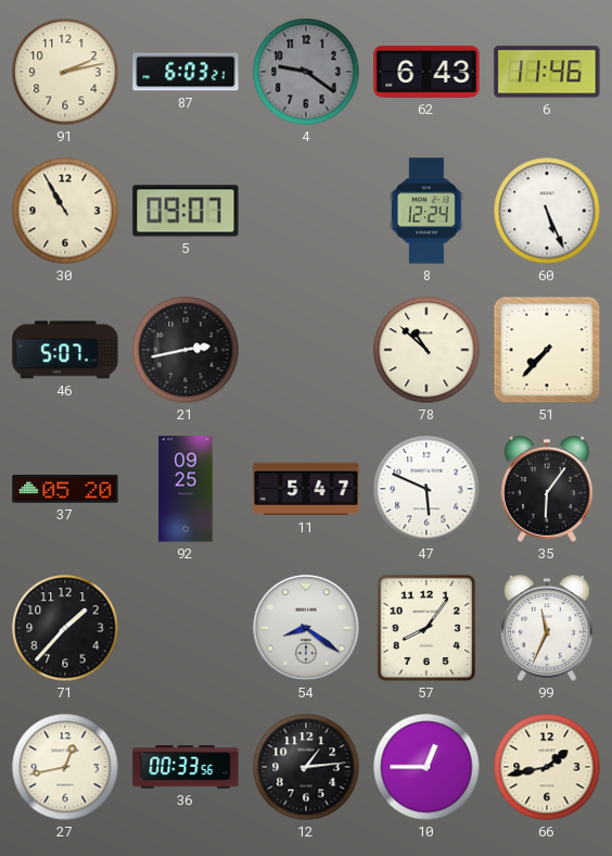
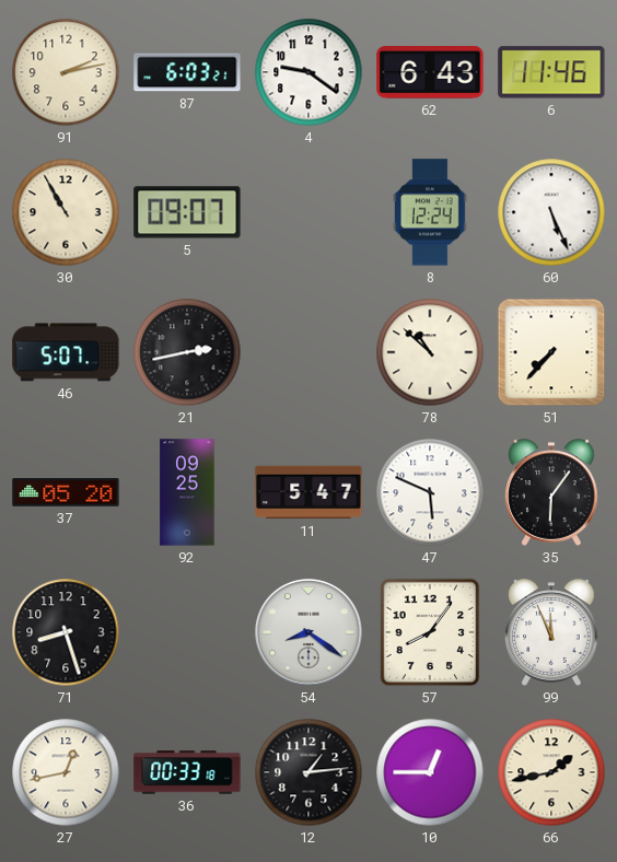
4 dial: grey -> white (308, 72)
71: 1:37 -> 8:27 (66, 632)
99: 11:34 -> 11:56 (551, 632)
36: 00:33:56 -> 00:33:18 (187, 772)
